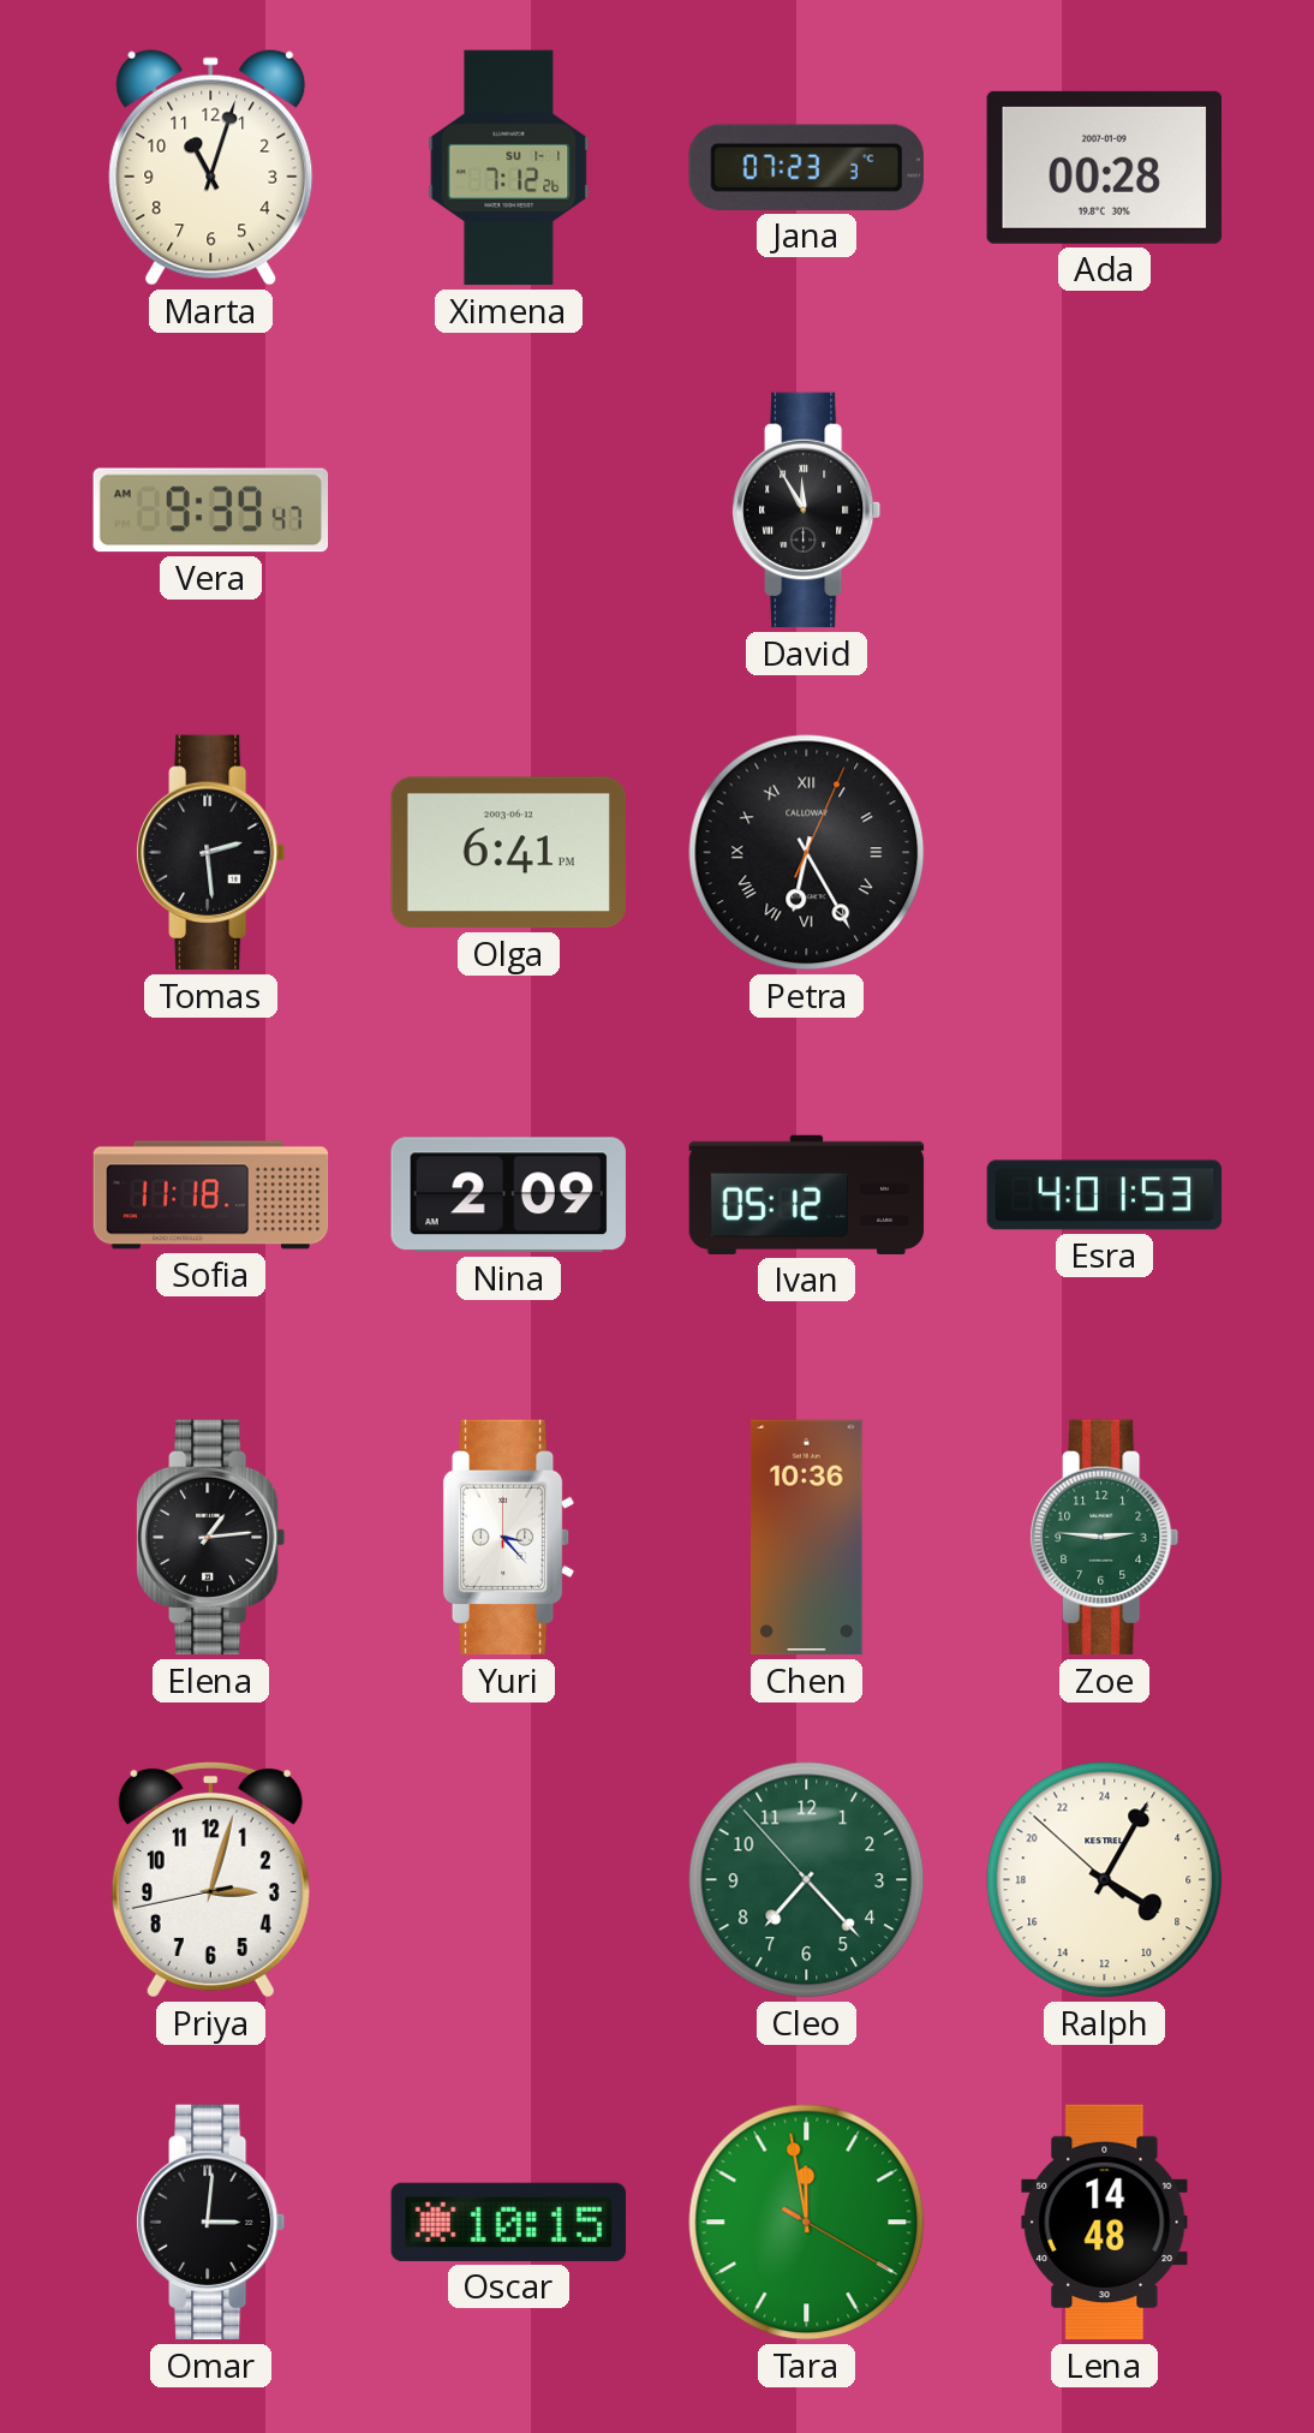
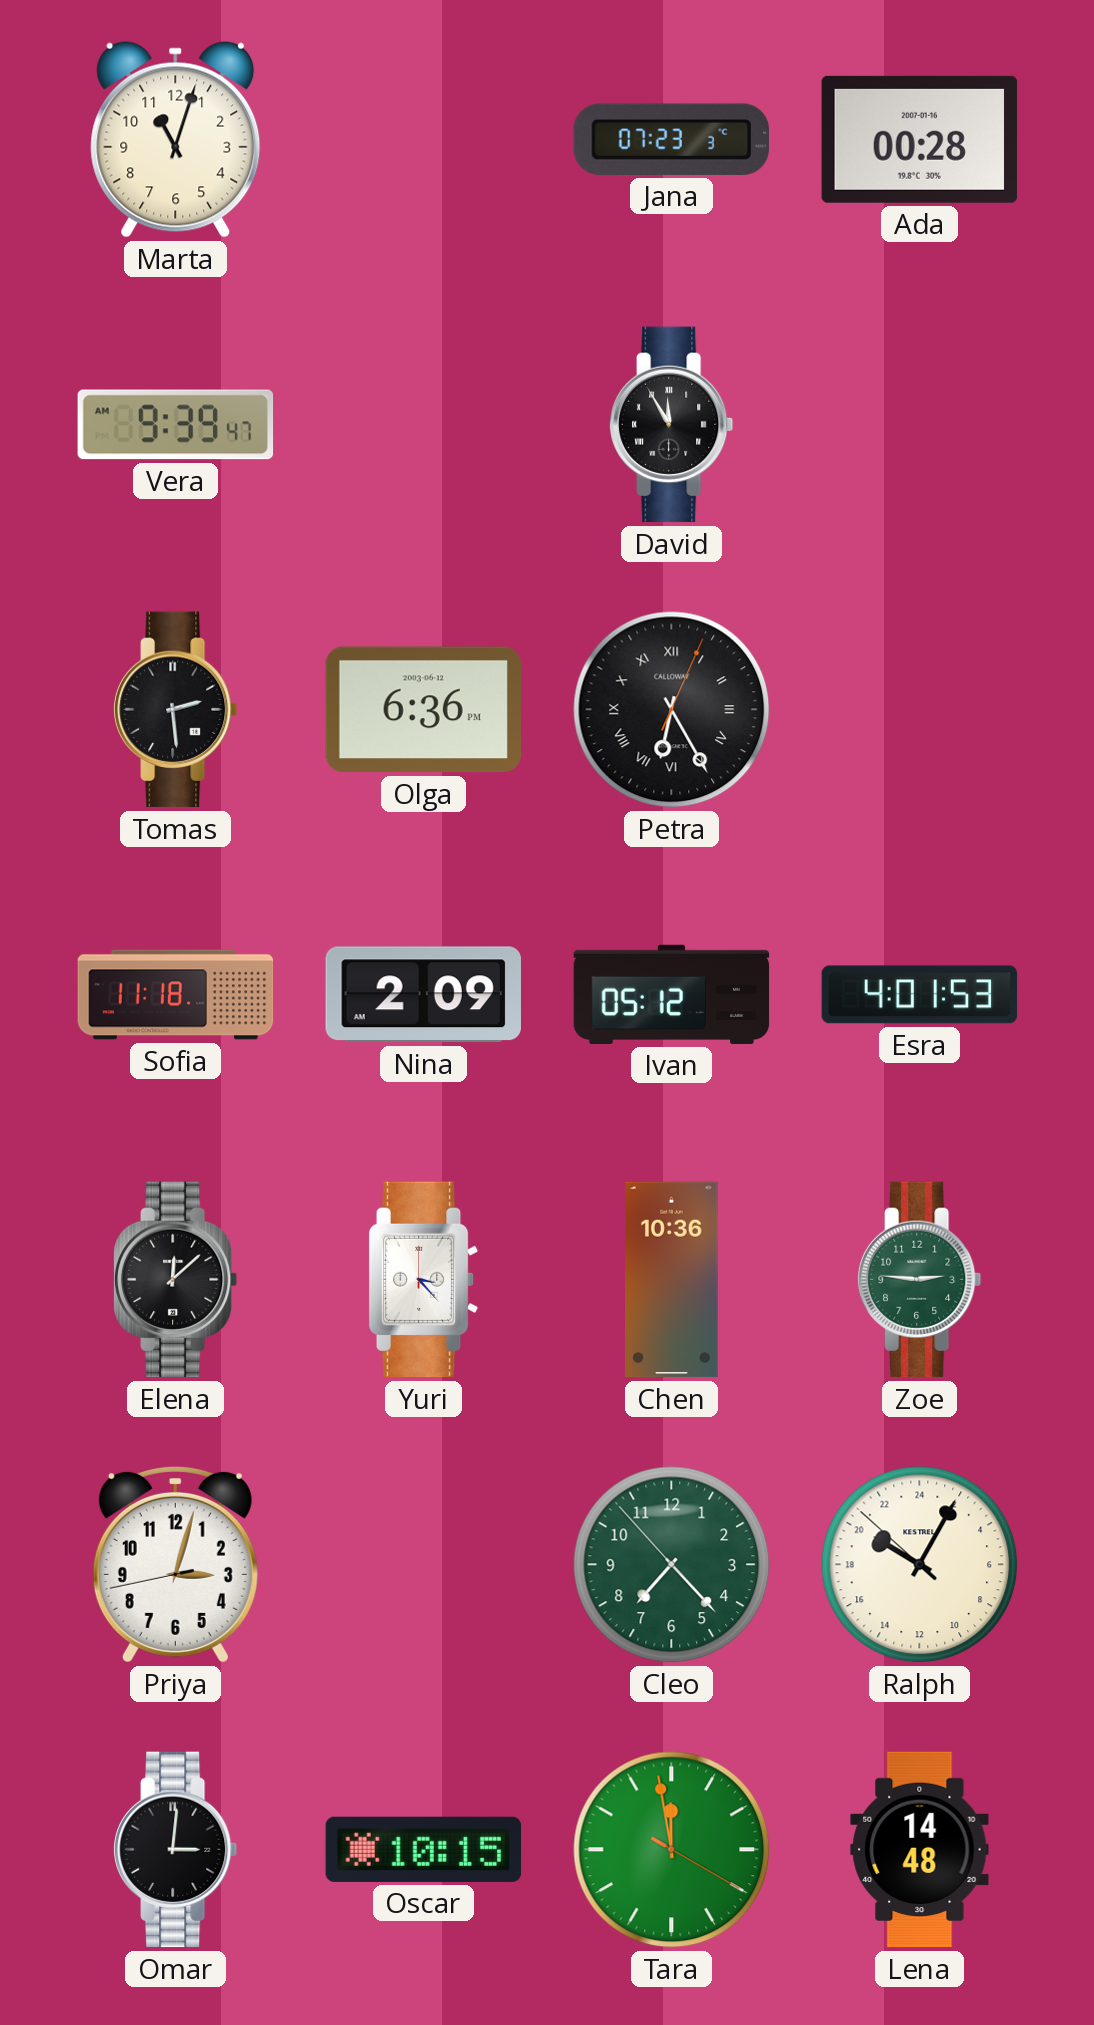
Ximena: 7:12 -> none (509, 168)
Ada date: 2007-01-09 -> 2007-01-16 (919, 139)
Olga: 6:41 -> 6:36 (423, 710)
Elena: 1:14 -> 12:08 (176, 1280)
Ralph: 8:04 -> 20:04 (920, 1565)
